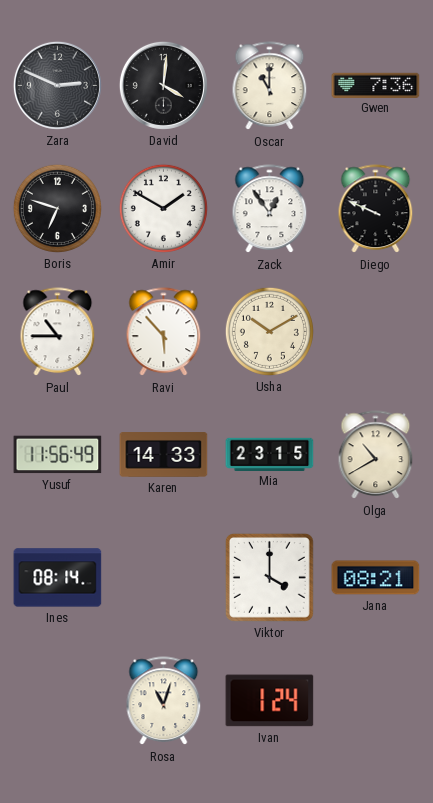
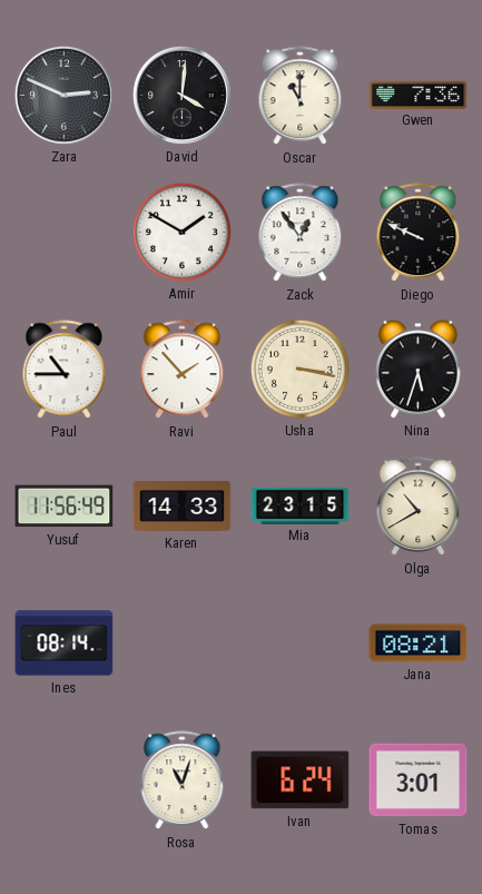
Boris: 6:48 -> none (57, 208)
Ravi: 5:53 -> 1:53 (183, 370)
Usha: 10:10 -> 3:17 (299, 369)
Nina: none -> 5:33 (419, 370)
Viktor: 4:00 -> none (269, 577)
Ivan: 1:24 -> 6:24 (301, 780)
Tomas: none -> 3:01 (419, 780)
